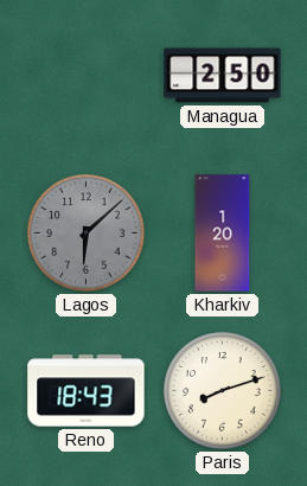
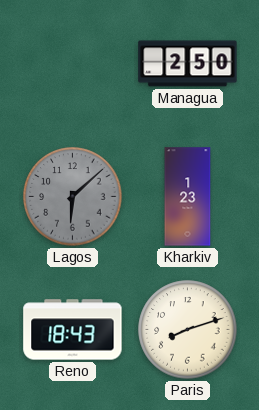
Kharkiv: 1:20 -> 1:23 (188, 197)
